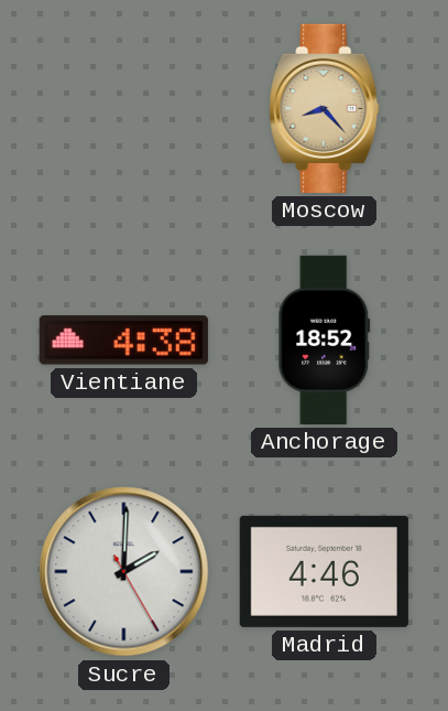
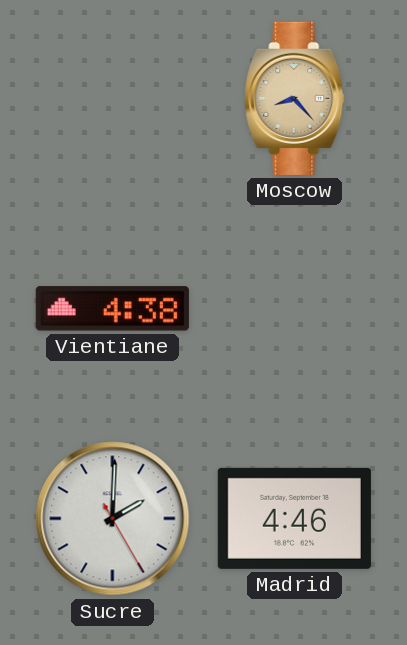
Anchorage: 18:52 -> none (325, 340)
